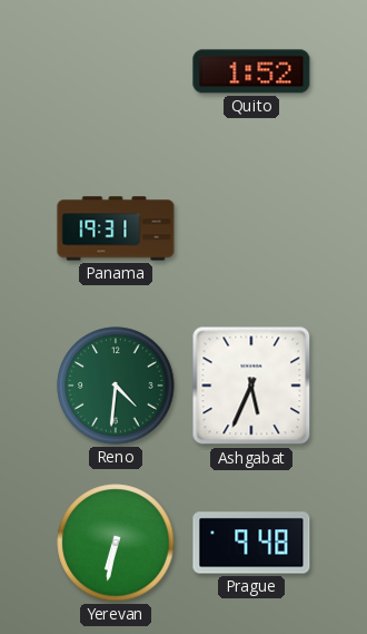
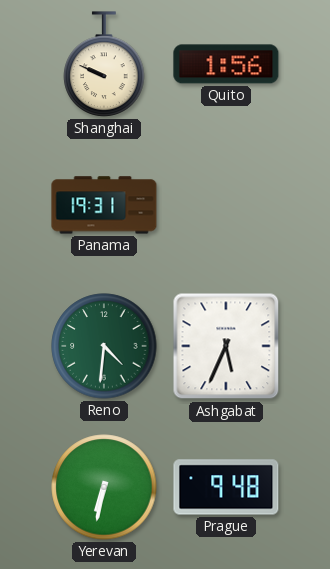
Shanghai: none -> 9:49 (104, 64)
Quito: 1:52 -> 1:56 (226, 64)
